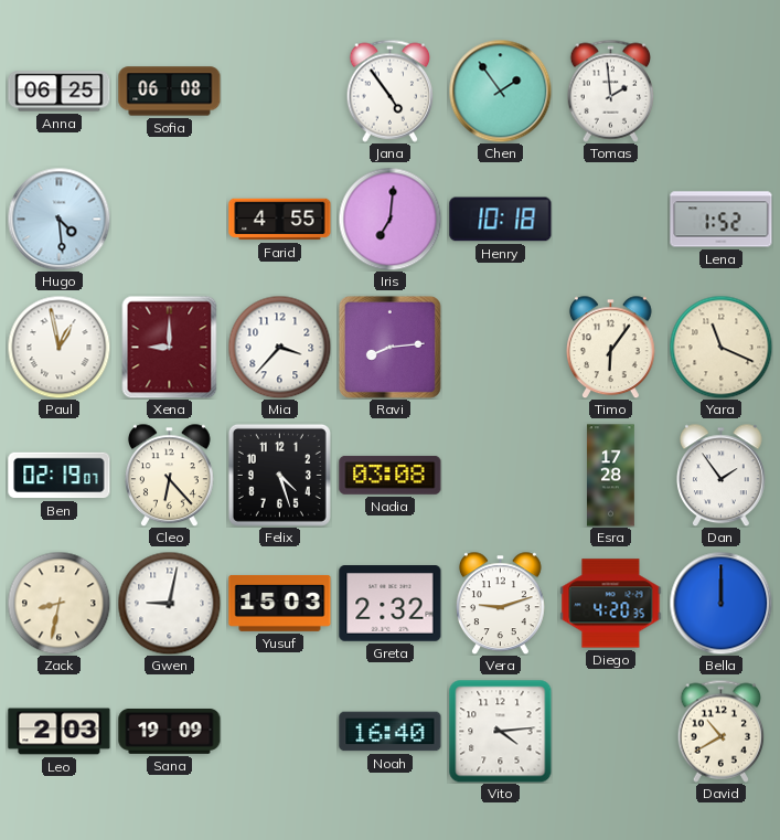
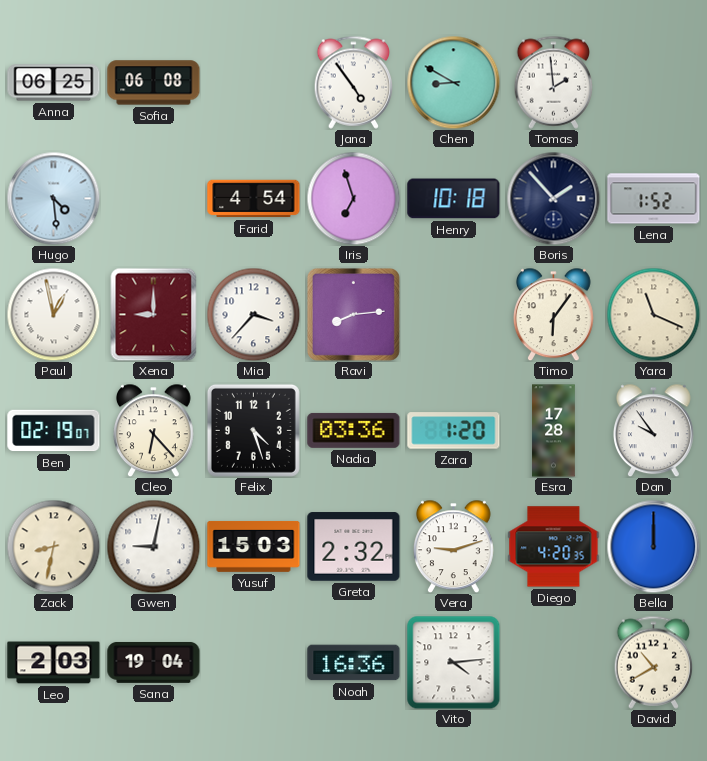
Chen: 1:54 -> 8:50 (453, 82)
Farid: 4:55 -> 4:54 (254, 199)
Iris: 7:01 -> 6:57 (353, 198)
Boris: none -> 1:53 (553, 198)
Nadia: 03:08 -> 03:36 (354, 430)
Zara: none -> 1:20 (454, 431)
Dan: 1:54 -> 9:54 (653, 430)
Sana: 19:09 -> 19:04 (154, 662)
Noah: 16:40 -> 16:36 (354, 663)
